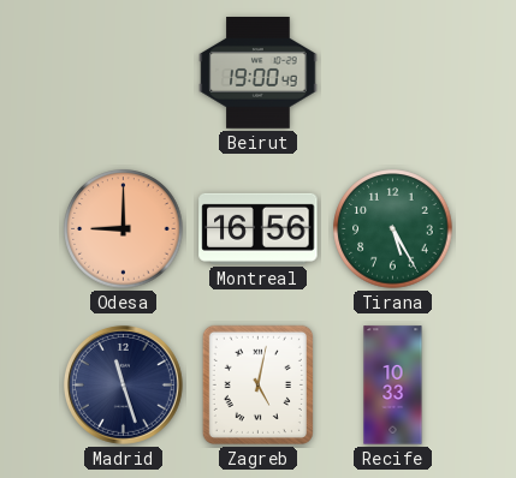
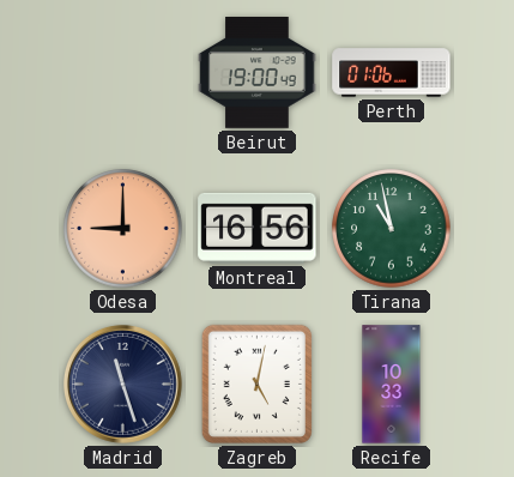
Perth: none -> 01:06 (392, 73)
Tirana: 5:25 -> 10:58 (392, 229)
